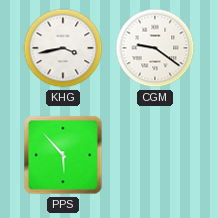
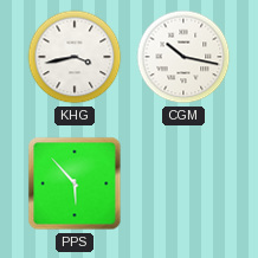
CGM: 9:21 -> 10:17 (183, 57)
